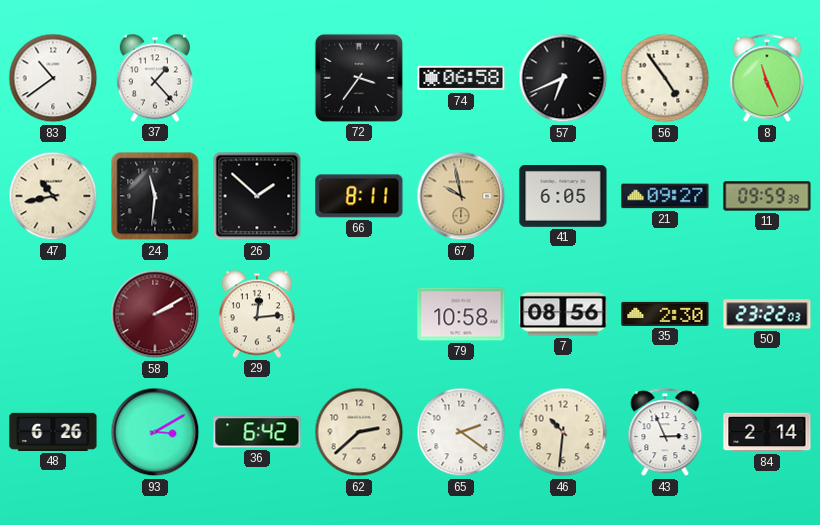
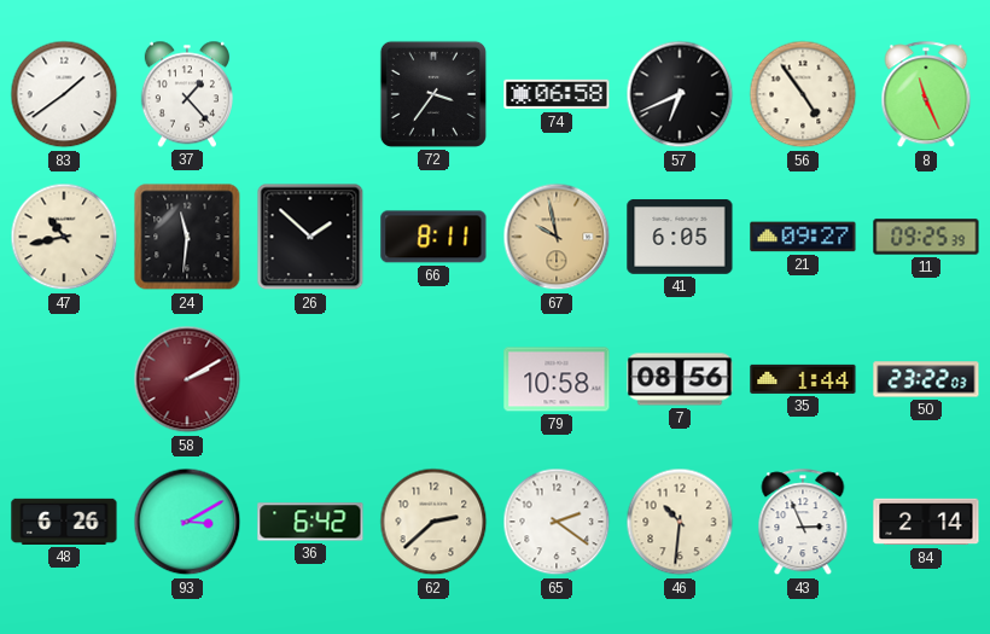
83: 10:39 -> 1:39 (64, 94)
11: 09:59 -> 09:25 (926, 237)
29: 12:14 -> none (257, 314)
35: 2:30 -> 1:44 (803, 379)
